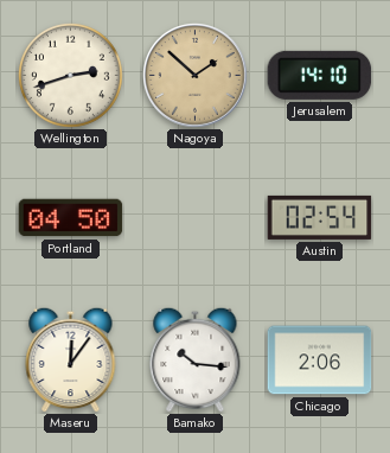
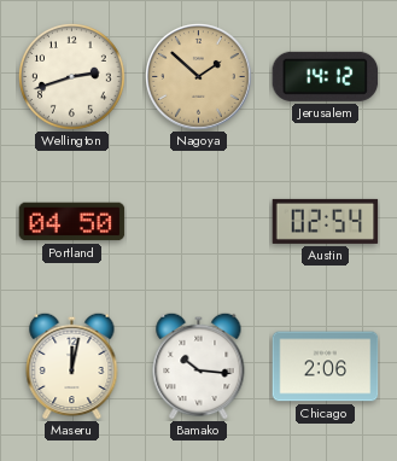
Jerusalem: 14:10 -> 14:12 (326, 76)
Maseru: 12:06 -> 12:02 (72, 366)
